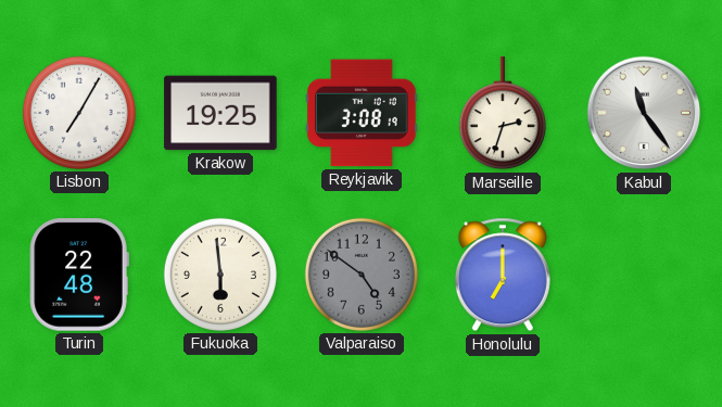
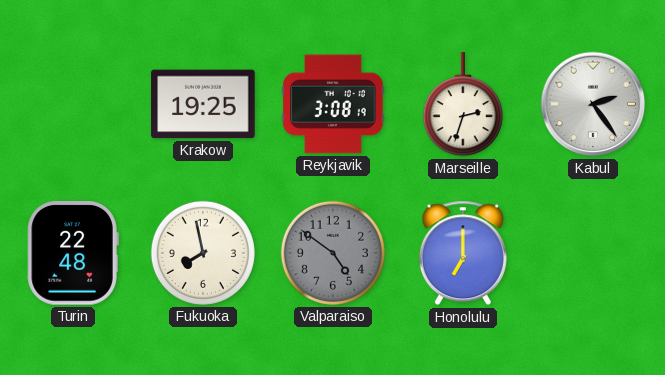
Lisbon: 7:05 -> none (79, 113)
Kabul: 11:24 -> 2:24 (593, 104)
Fukuoka: 5:59 -> 7:58 (203, 253)
